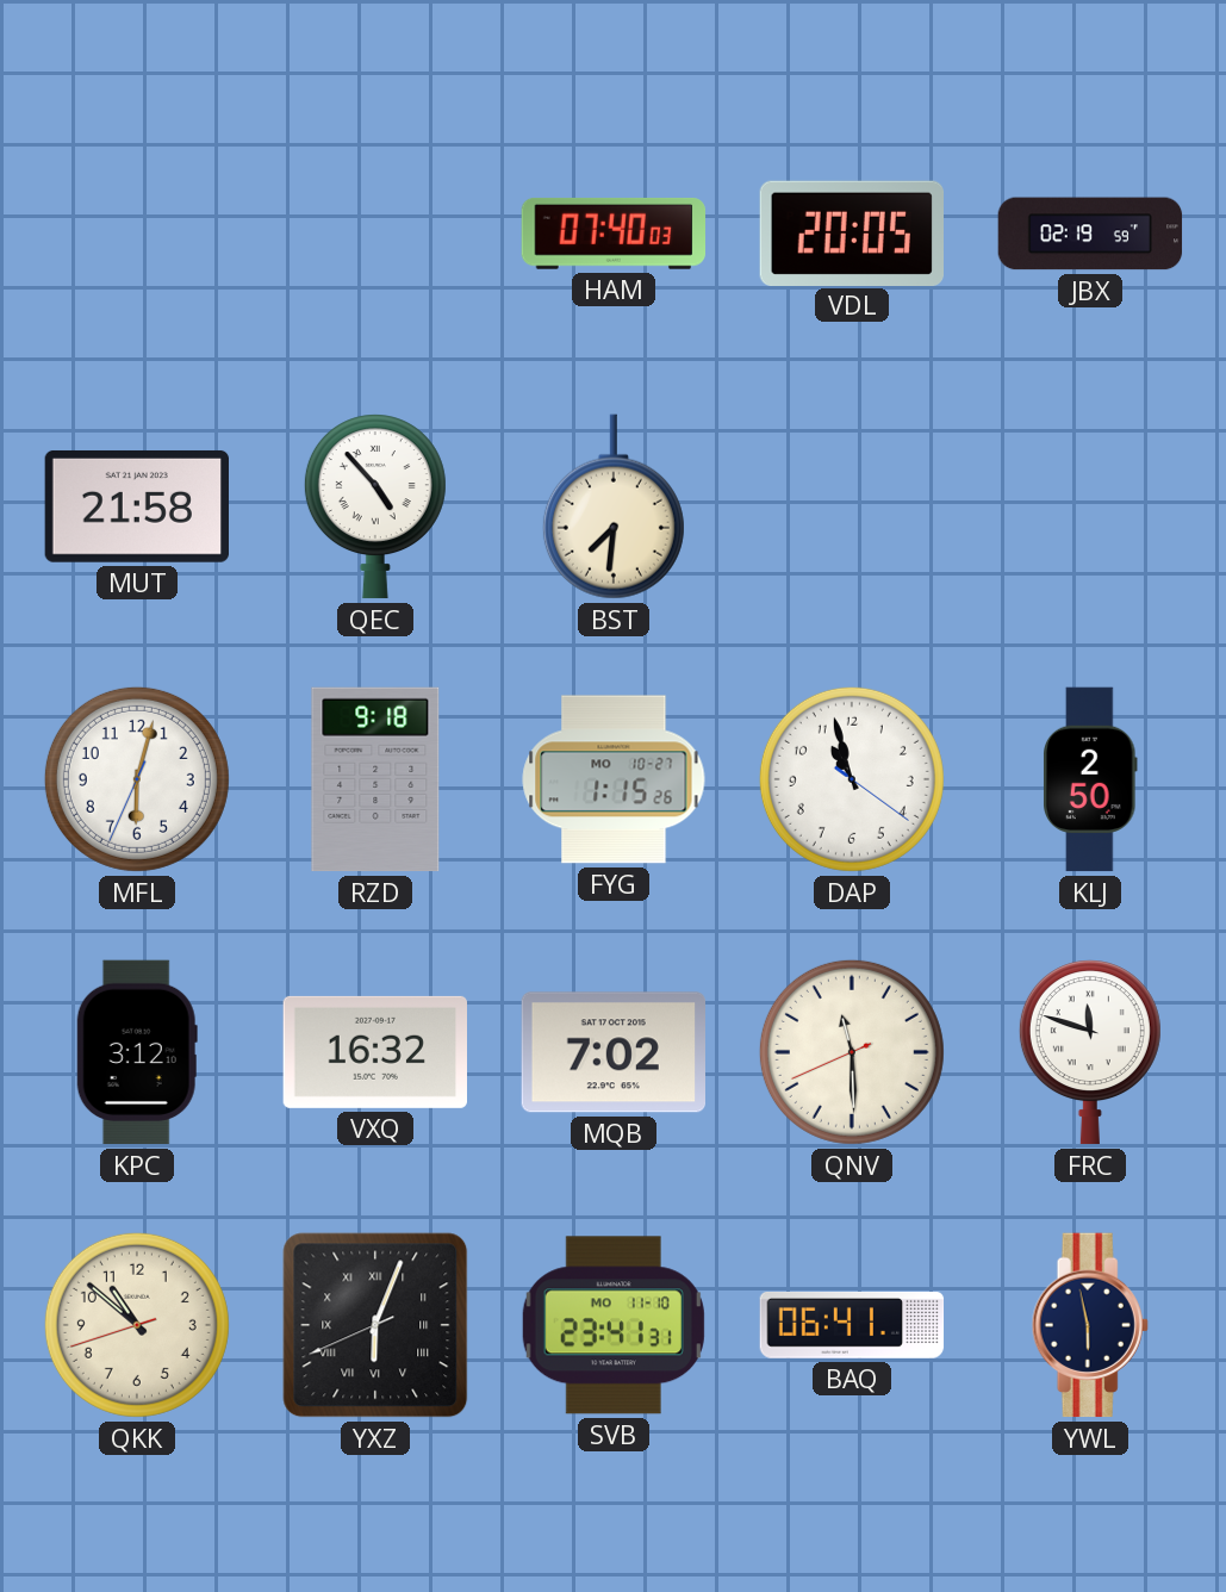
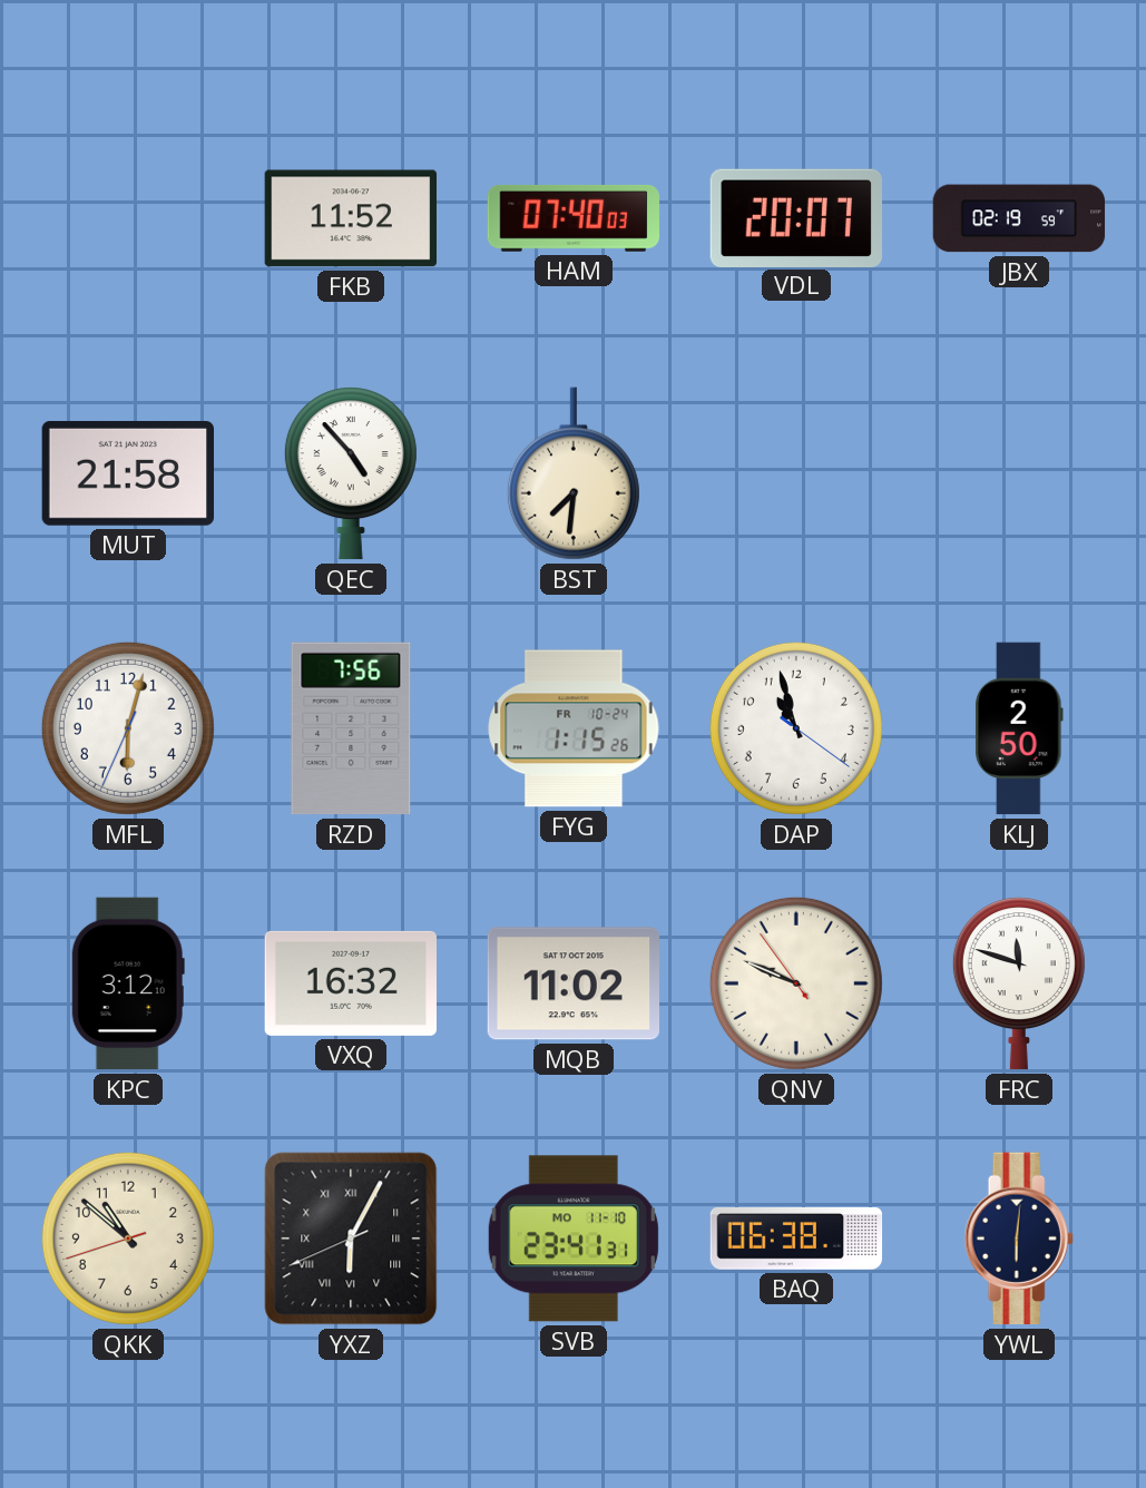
FKB: none -> 11:52 (350, 218)
VDL: 20:05 -> 20:07 (795, 217)
RZD: 9:18 -> 7:56 (351, 728)
FYG date: MO 10-27 -> FR 10-24 (574, 728)
MQB: 7:02 -> 11:02 (572, 983)
QNV: 11:29 -> 9:48 (796, 983)
YXZ: 6:03 -> 6:04 (351, 1239)
BAQ: 06:41 -> 06:38 (796, 1239)
YWL: 5:58 -> 6:01 (1019, 1239)
